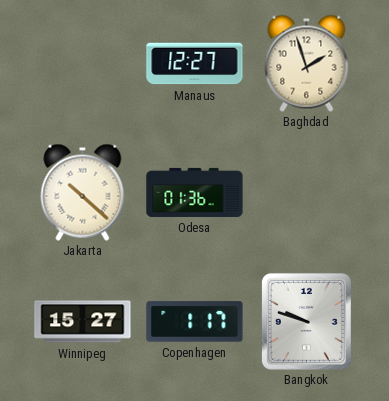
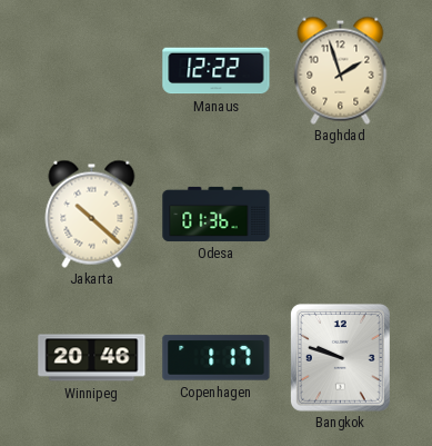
Manaus: 12:27 -> 12:22 (217, 71)
Winnipeg: 15:27 -> 20:46 (92, 358)
